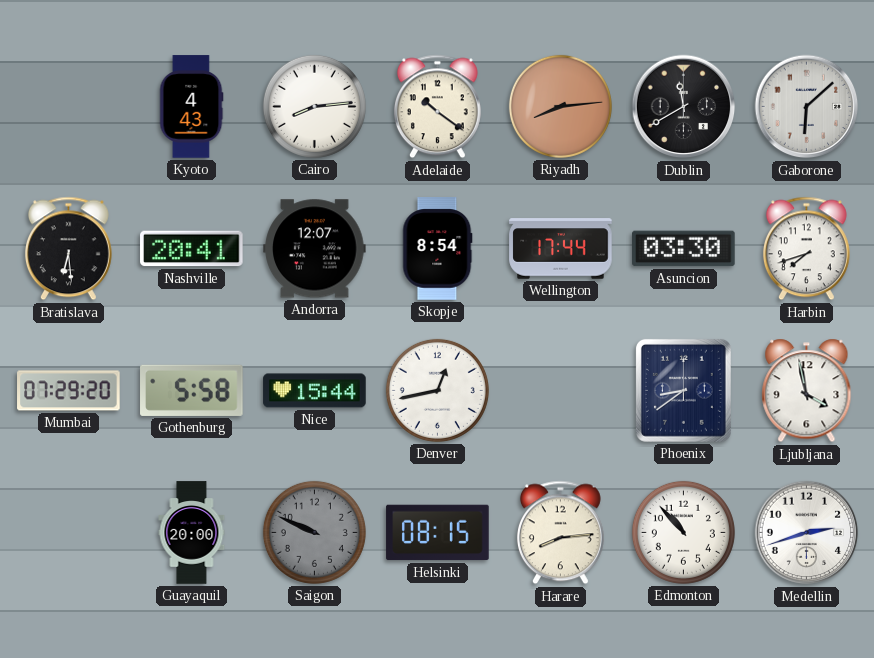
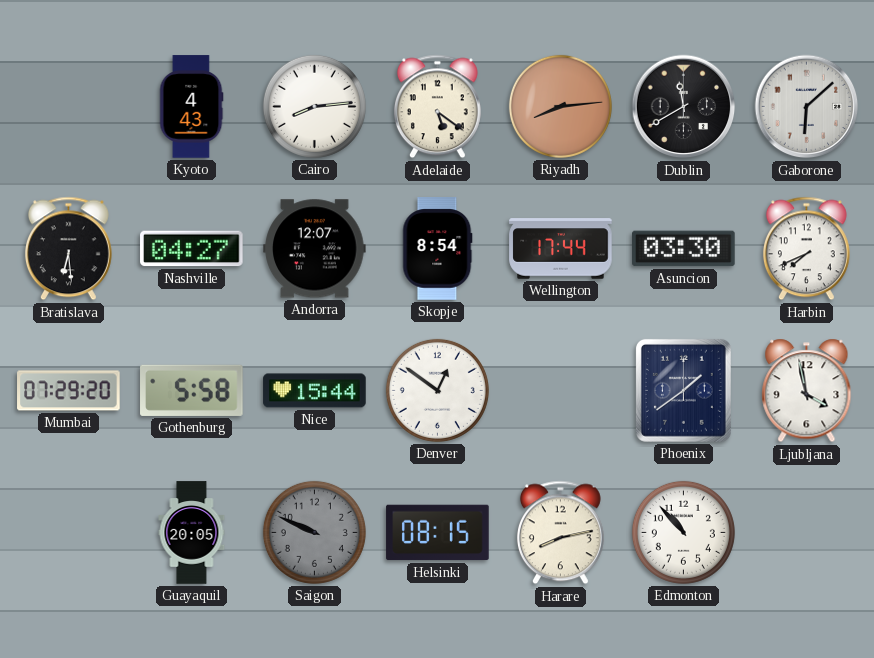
Adelaide: 10:21 -> 5:21 (437, 107)
Nashville: 20:41 -> 04:27 (192, 249)
Harbin: 7:42 -> 7:41 (806, 249)
Denver: 12:43 -> 12:51 (437, 390)
Phoenix: 8:39 -> 1:39 (683, 390)
Guayaquil: 20:00 -> 20:05 (192, 533)
Harare: 8:14 -> 8:13 (560, 533)
Medellin: 2:42 -> none (807, 533)
